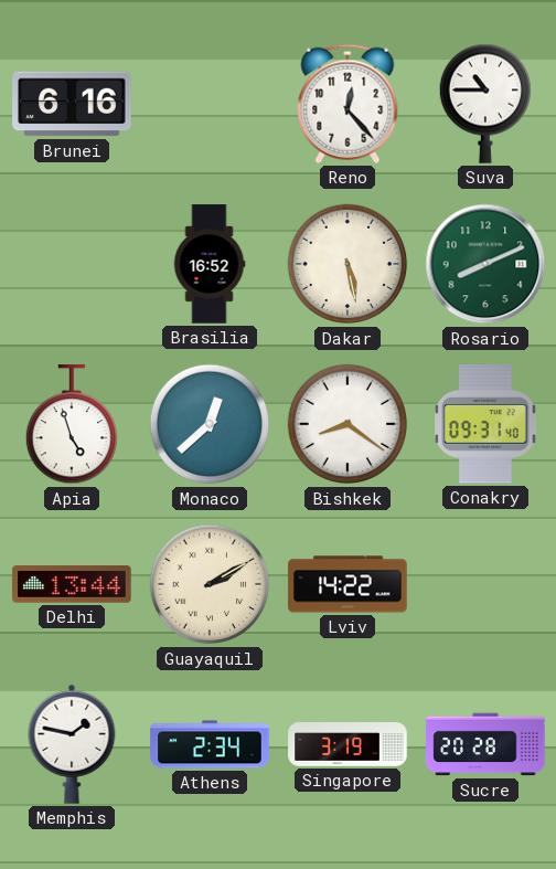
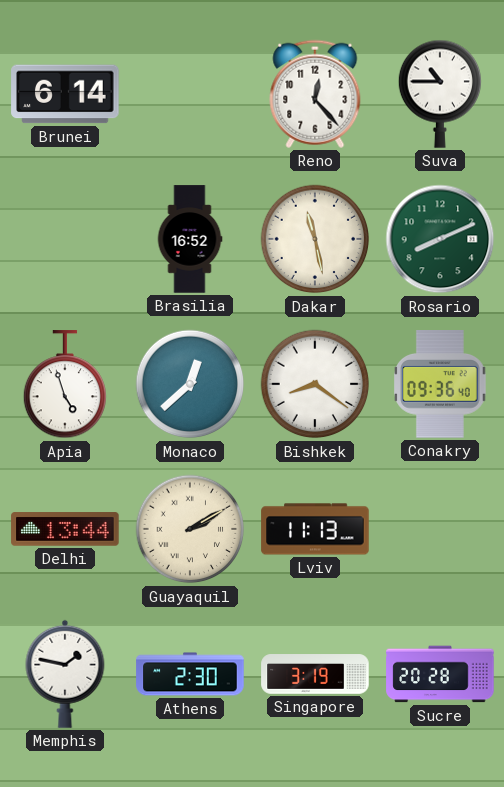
Brunei: 6:16 -> 6:14 (65, 94)
Dakar: 5:28 -> 11:28 (315, 239)
Conakry: 09:31 -> 09:36 (441, 384)
Lviv: 14:22 -> 11:13 (315, 529)
Athens: 2:34 -> 2:30 (190, 674)
